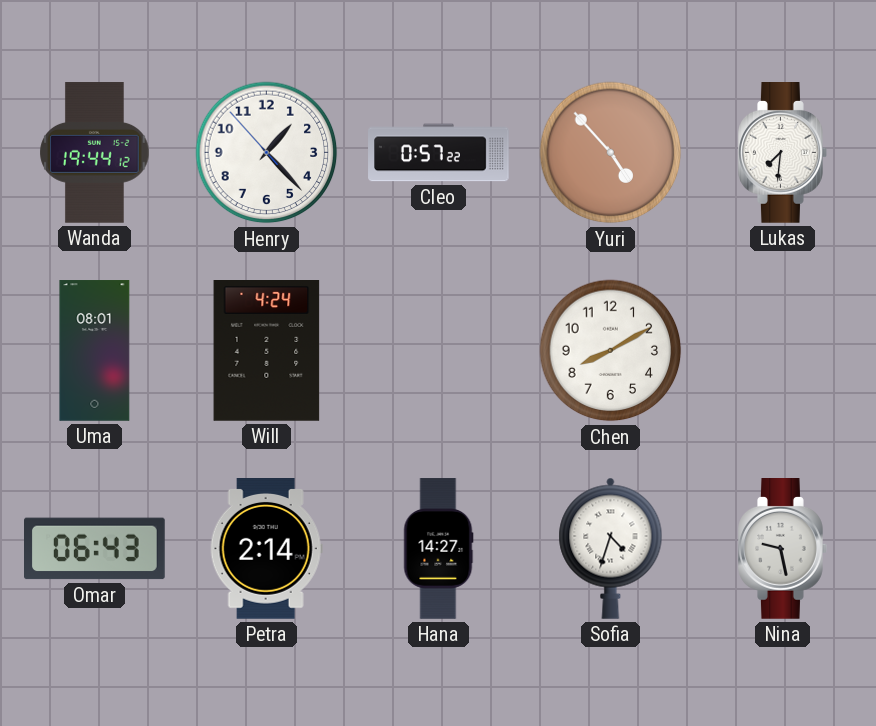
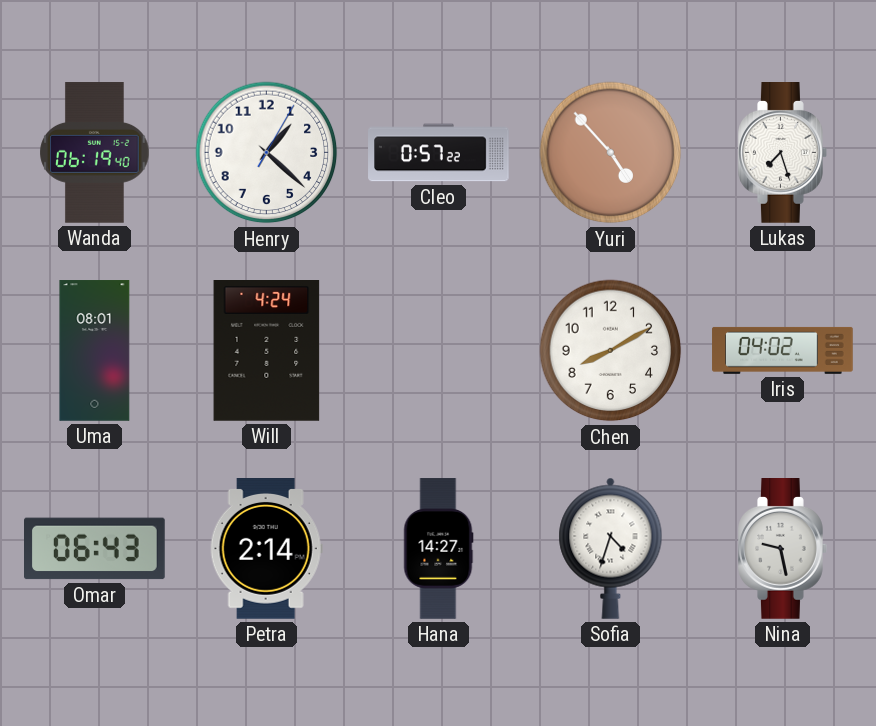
Wanda: 19:44 -> 06:19 (95, 153)
Henry: 1:22:53 -> 1:22:05 (267, 153)
Lukas: 7:31 -> 7:27 (783, 153)
Iris: none -> 04:02 (783, 350)
